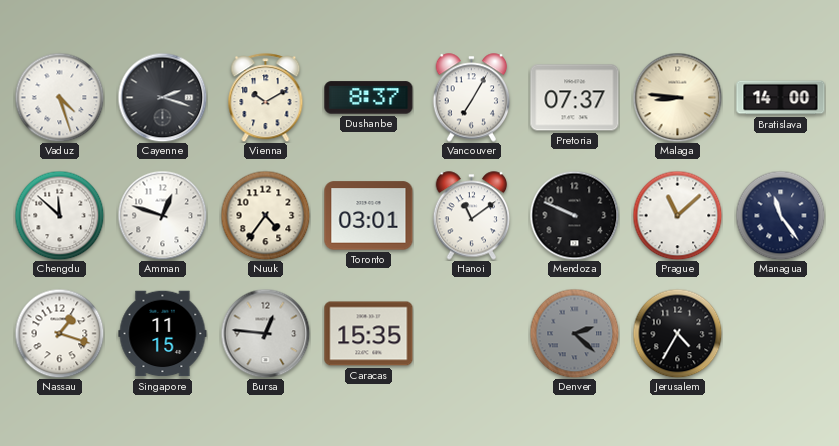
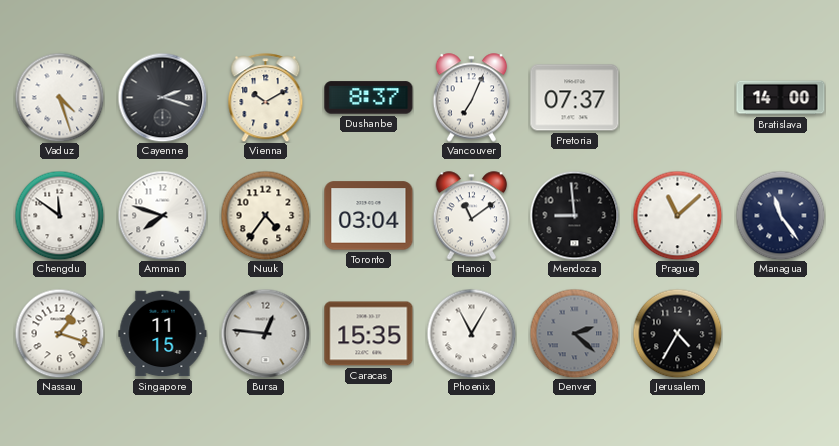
Vancouver: 7:05 -> 7:04 (472, 98)
Malaga: 8:46 -> none (677, 97)
Chengdu: 11:52 -> 11:51 (59, 215)
Amman: 12:48 -> 7:48 (162, 215)
Toronto: 03:01 -> 03:04 (369, 216)
Mendoza: 9:49 -> 8:59 (574, 215)
Phoenix: none -> 11:05 (471, 333)
